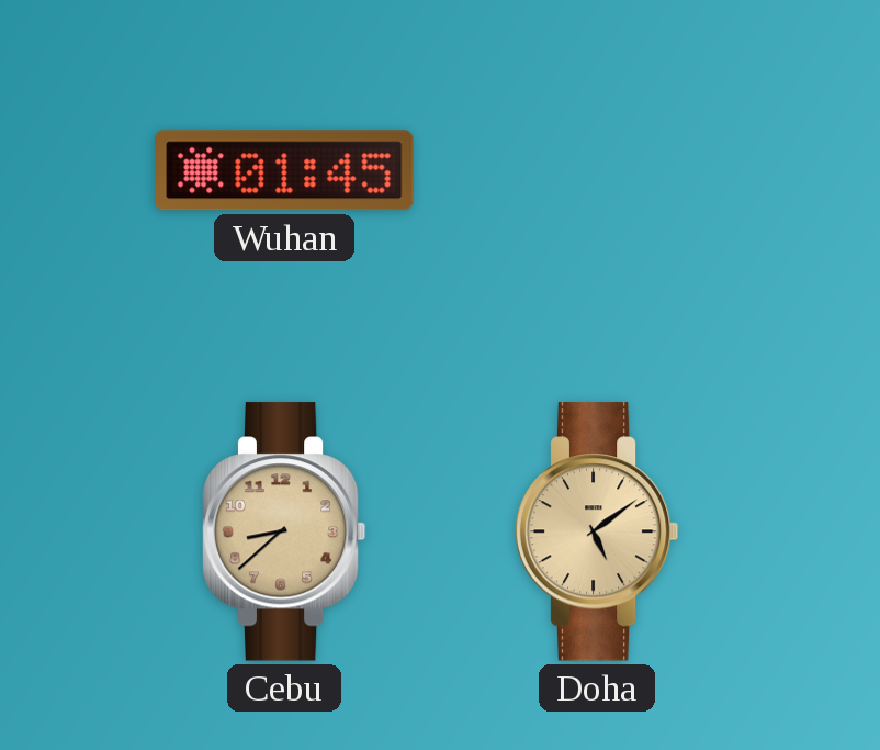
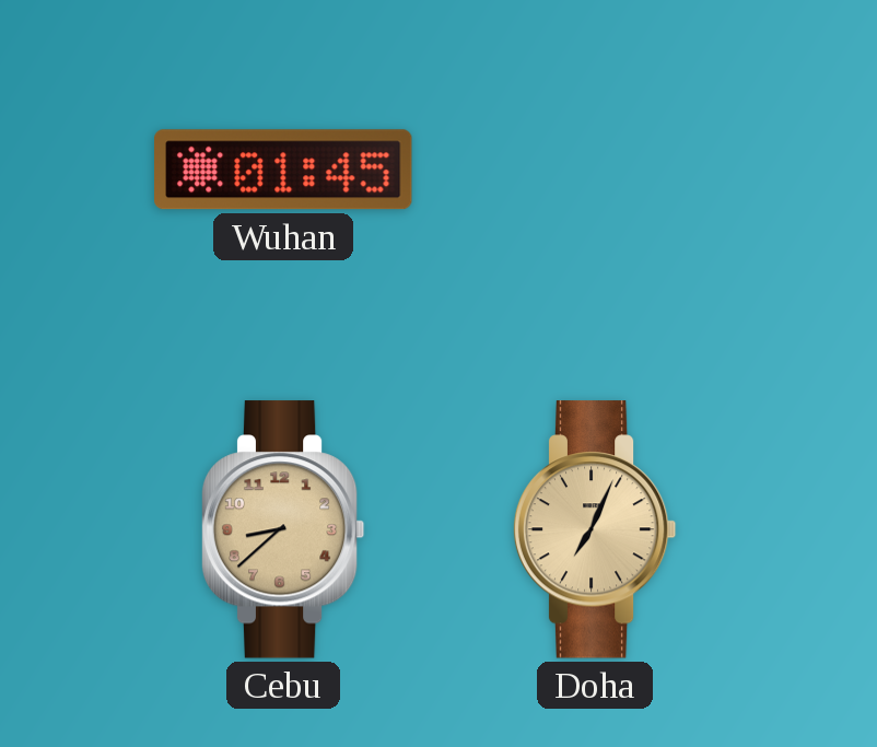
Doha: 5:09 -> 7:04 (595, 529)
